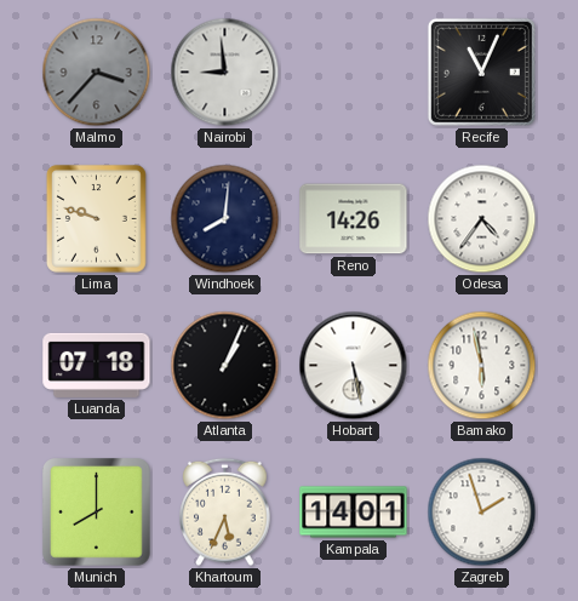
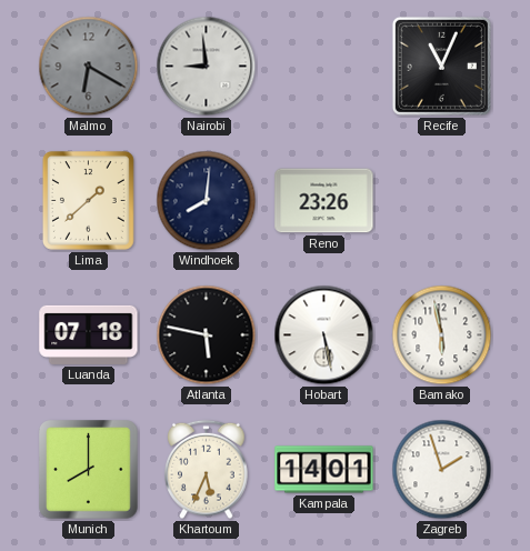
Malmo: 3:37 -> 6:20 (89, 67)
Lima: 9:48 -> 1:38 (88, 200)
Reno: 14:26 -> 23:26 (324, 201)
Odesa: 4:36 -> none (482, 219)
Atlanta: 1:04 -> 5:47 (207, 335)
